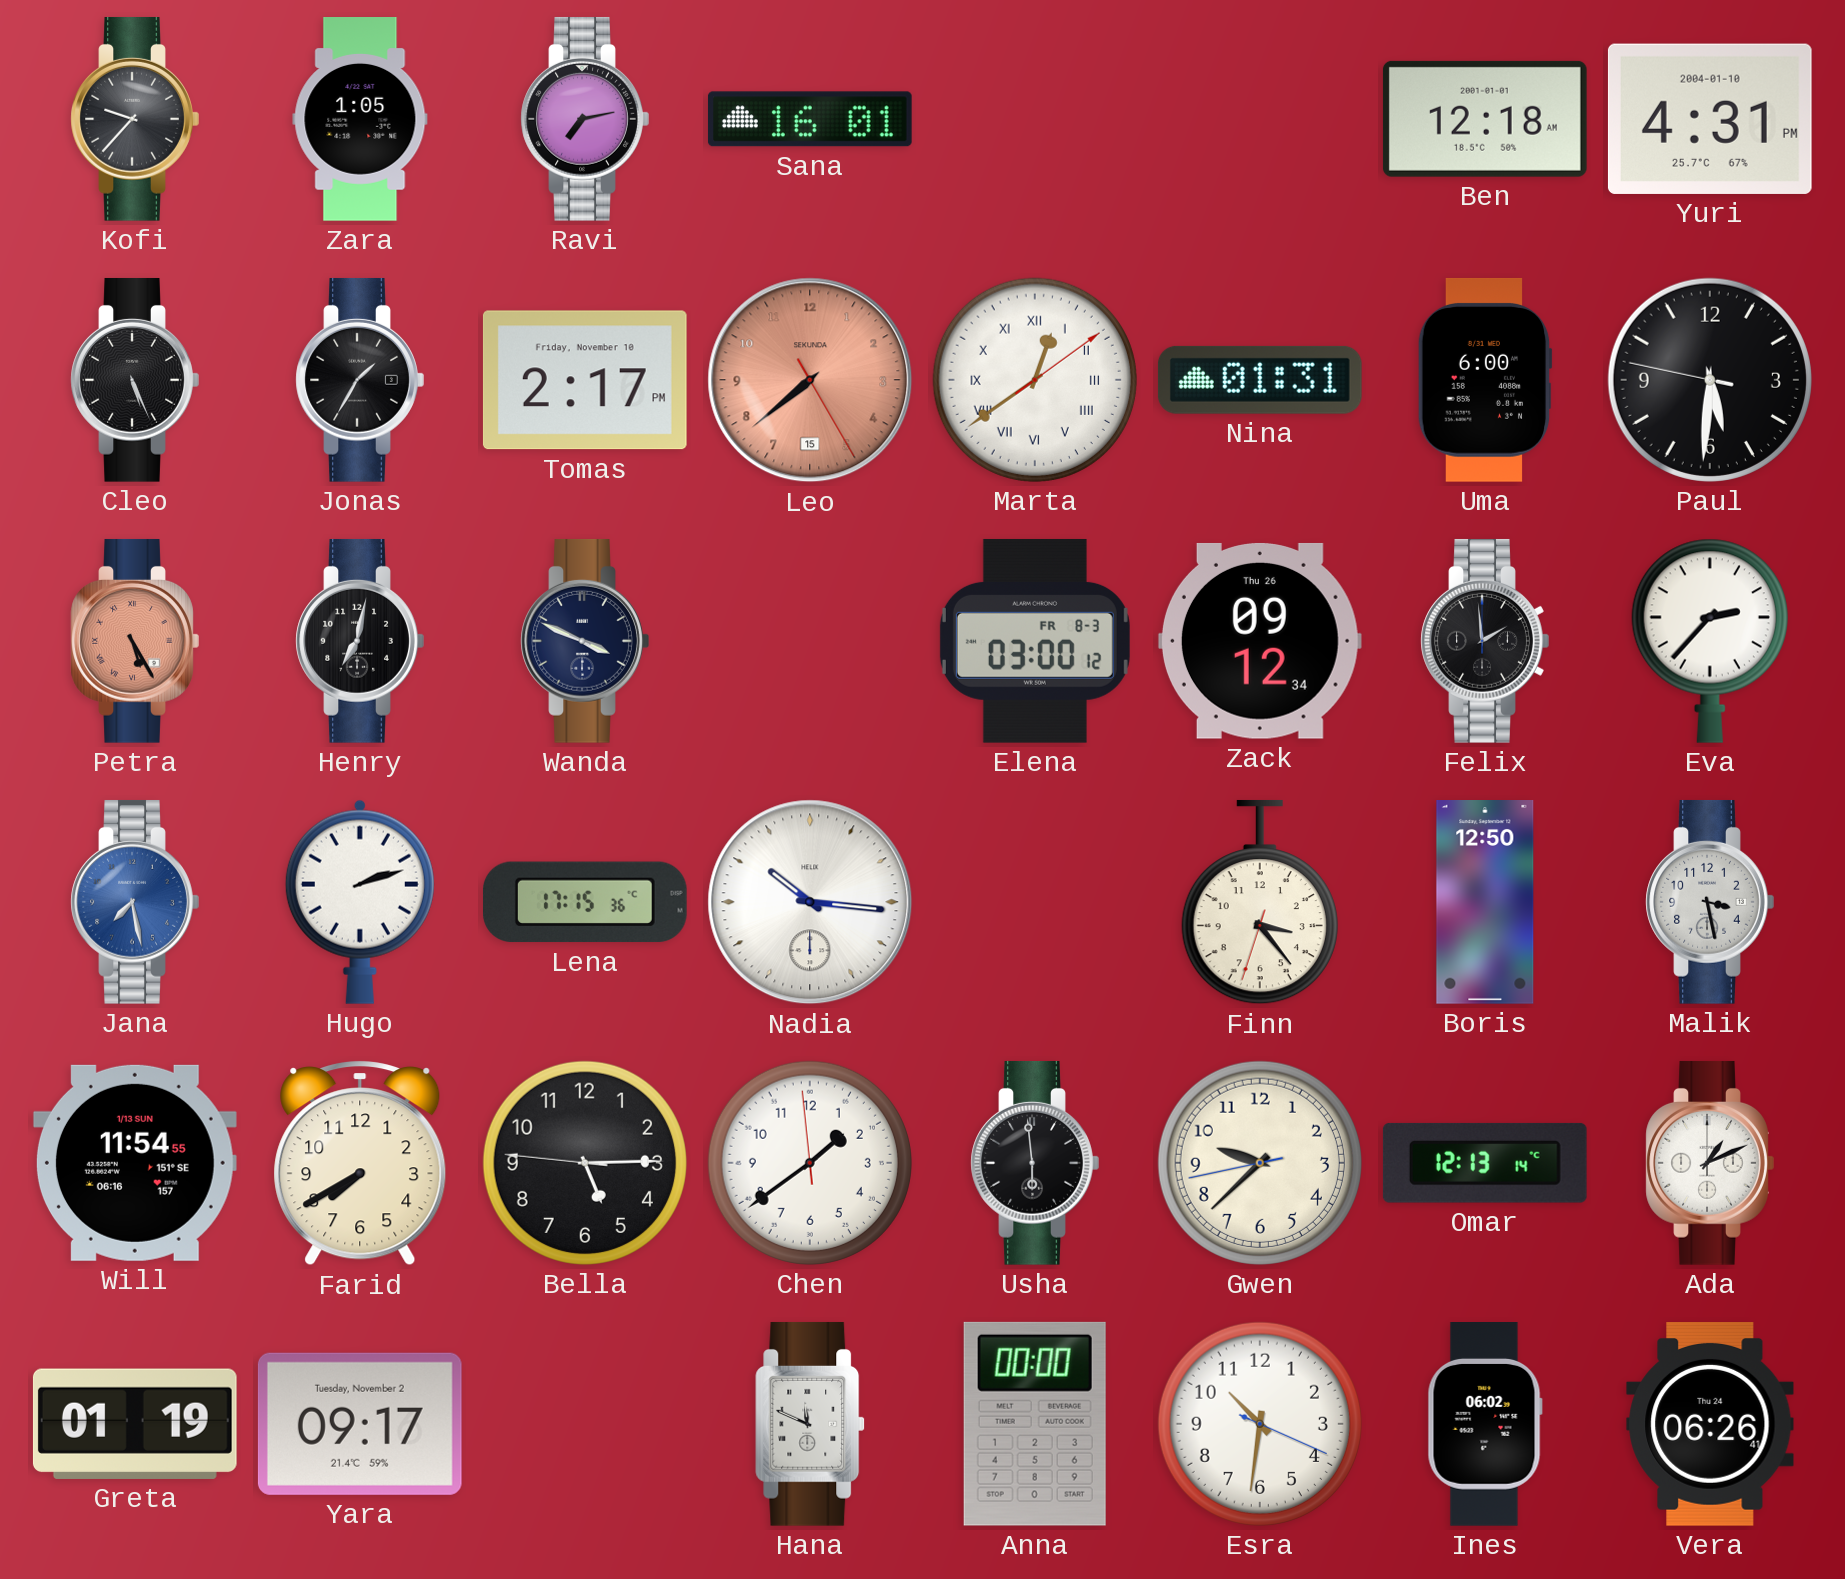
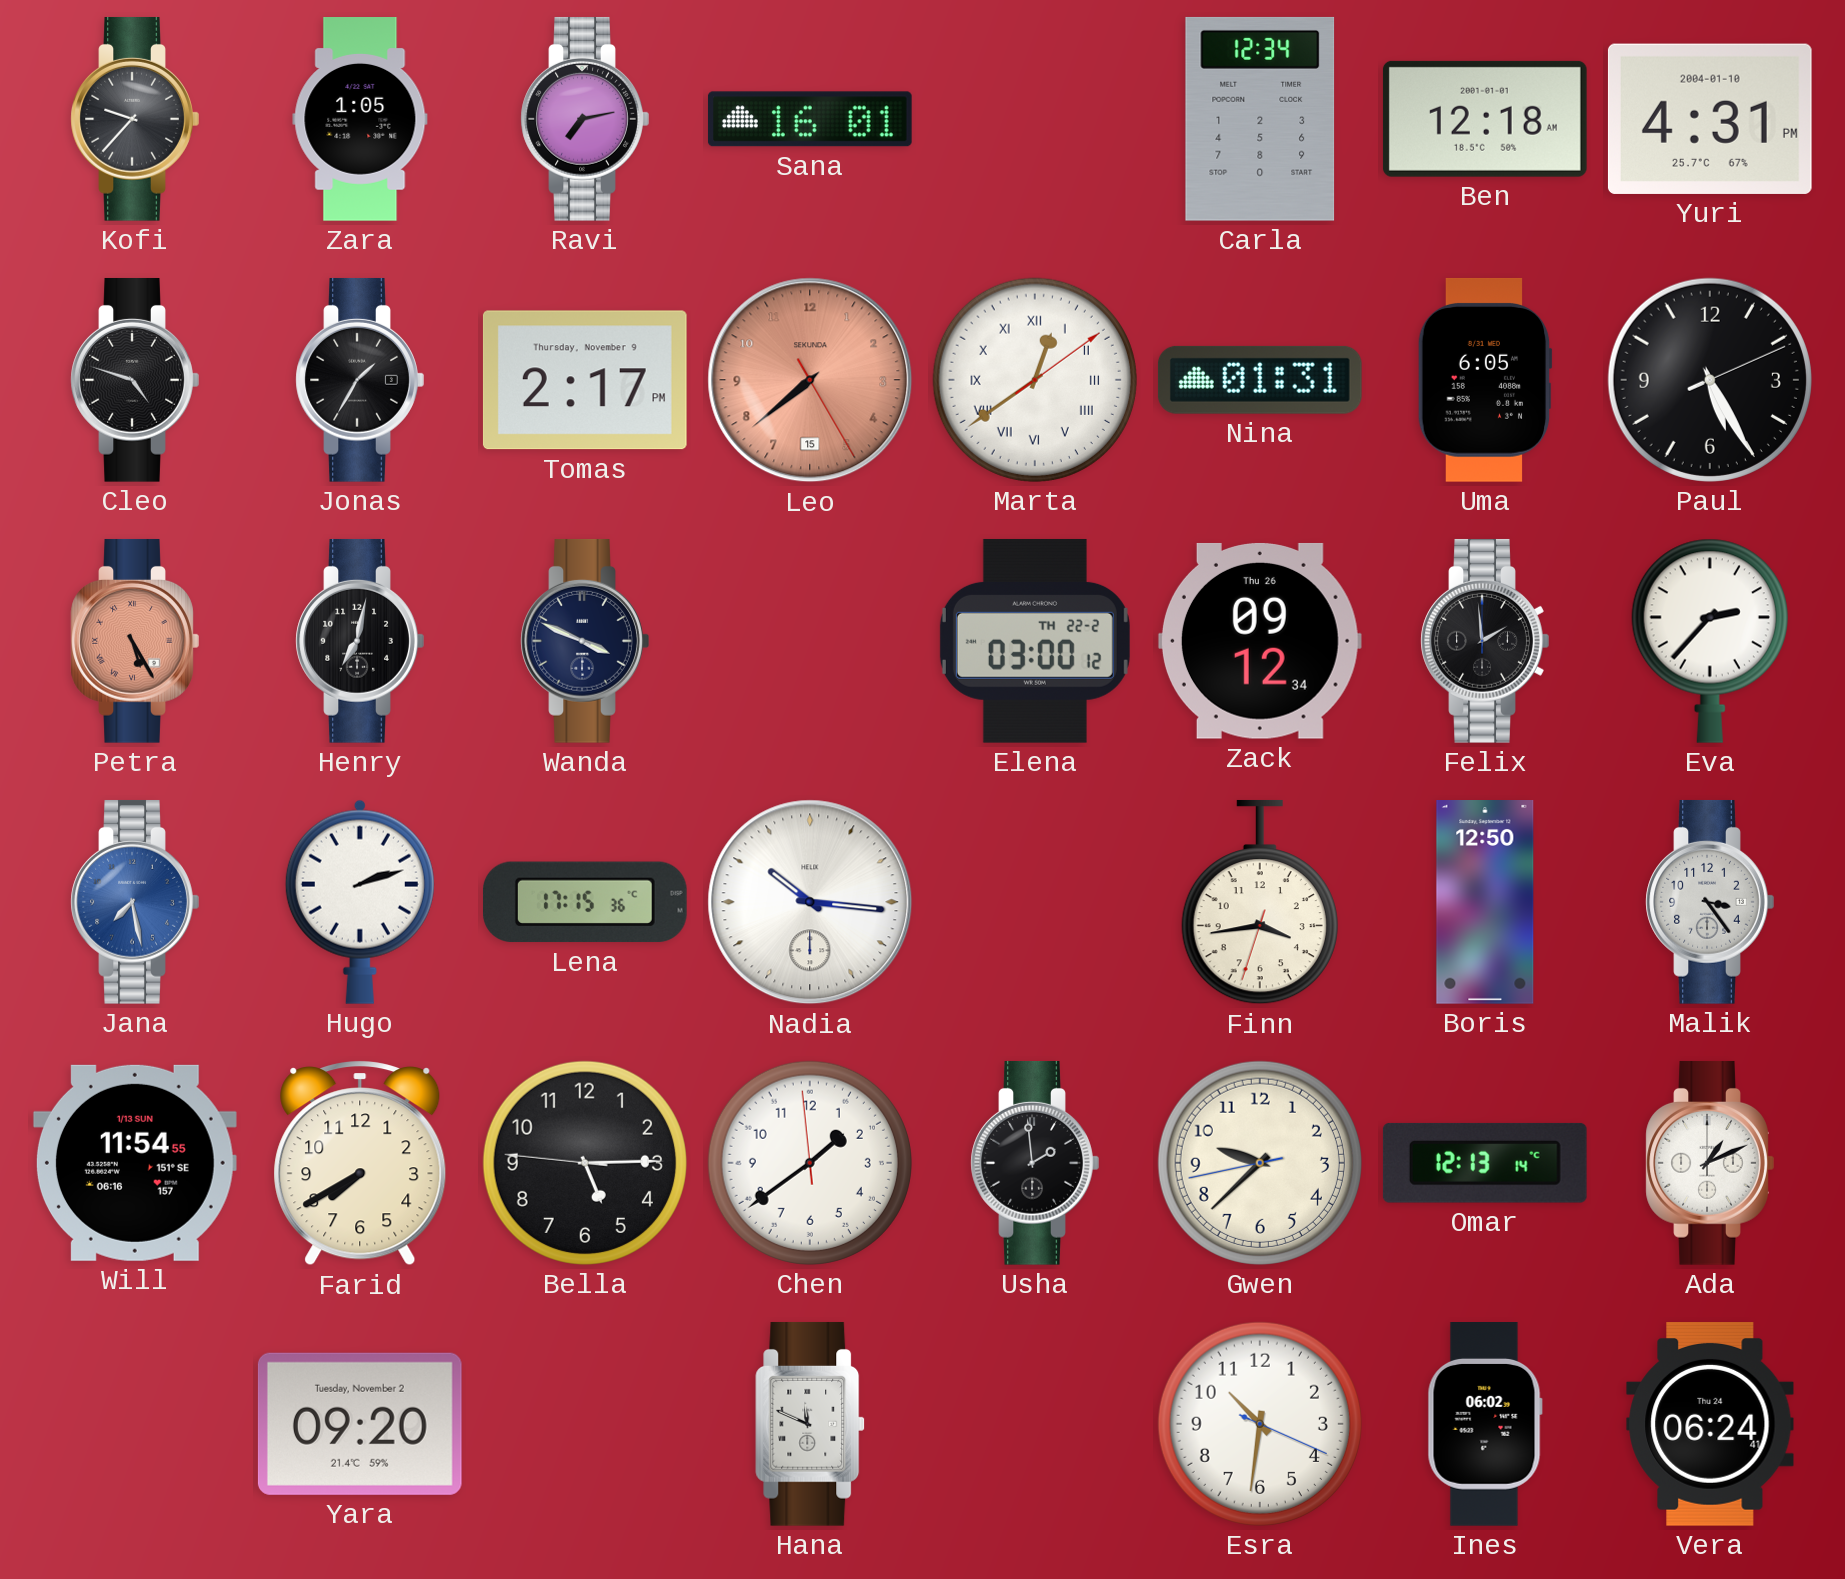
Carla: none -> 12:34 (1260, 119)
Cleo: 5:26 -> 4:48 (135, 380)
Tomas date: Friday, November 10 -> Thursday, November 9 (585, 380)
Uma: 6:00 -> 6:05 (1485, 380)
Paul: 5:30 -> 5:25 (1710, 380)
Elena date: FR 8-3 -> TH 22-2 (1035, 641)
Finn: 3:23 -> 3:43 (1260, 902)
Malik: 3:28 -> 3:24 (1710, 902)
Usha: 5:59 -> 1:59 (1035, 1163)
Greta: 01:19 -> none (135, 1424)
Yara: 09:17 -> 09:20 (360, 1424)
Anna: 00:00 -> none (1035, 1424)
Vera: 06:26 -> 06:24 (1710, 1425)
